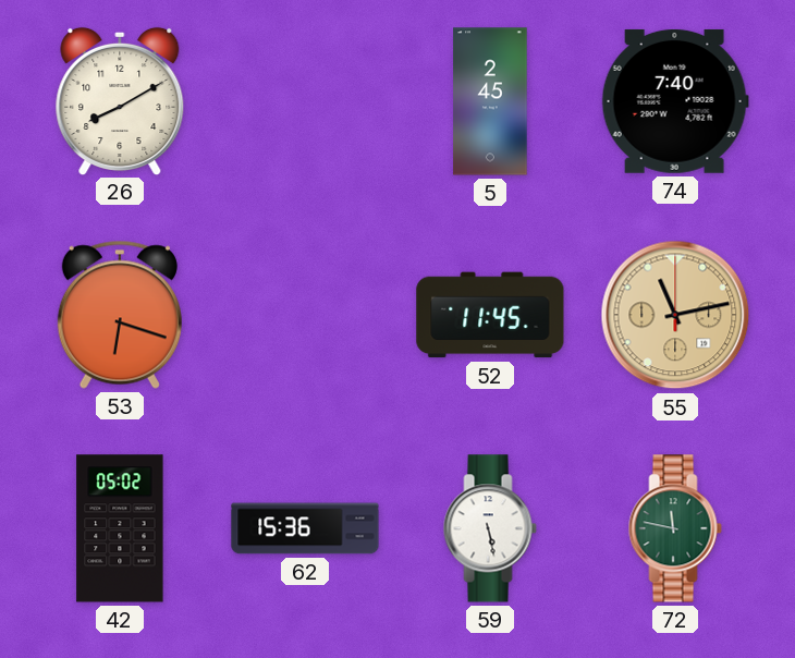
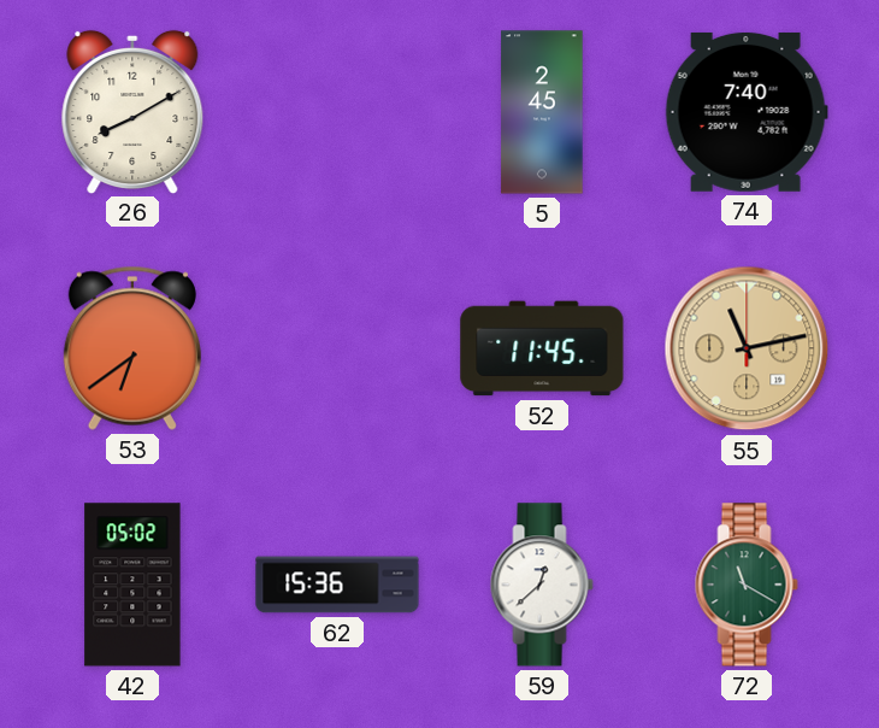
53: 6:18 -> 6:39 (132, 348)
59: 5:28 -> 12:38 (542, 585)
72: 11:47 -> 11:20 (747, 585)
